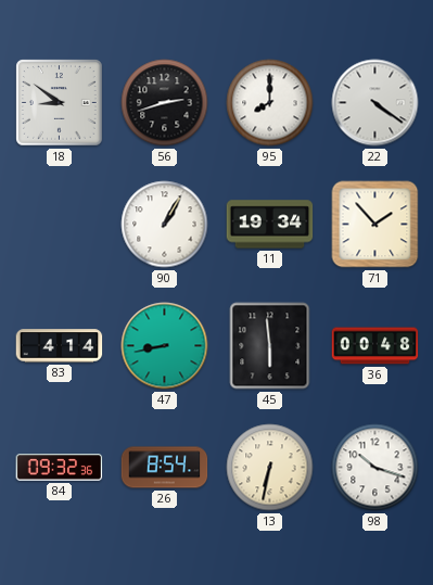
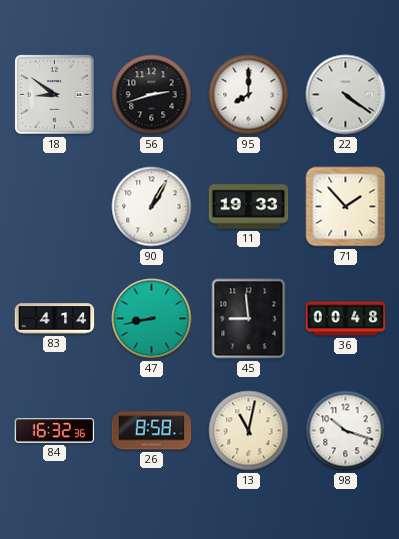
11: 19:34 -> 19:33 (249, 207)
45: 5:59 -> 8:59 (249, 319)
84: 09:32 -> 16:32 (55, 431)
26: 8:54 -> 8:58 (152, 431)
13: 6:32 -> 11:02 (249, 431)
